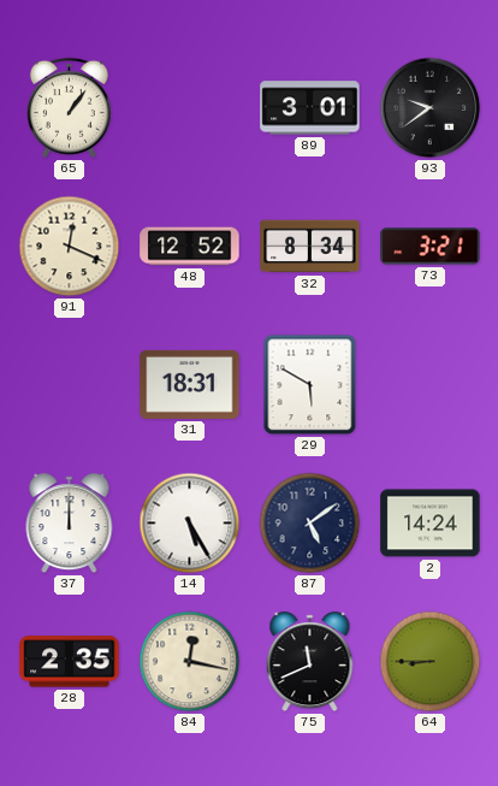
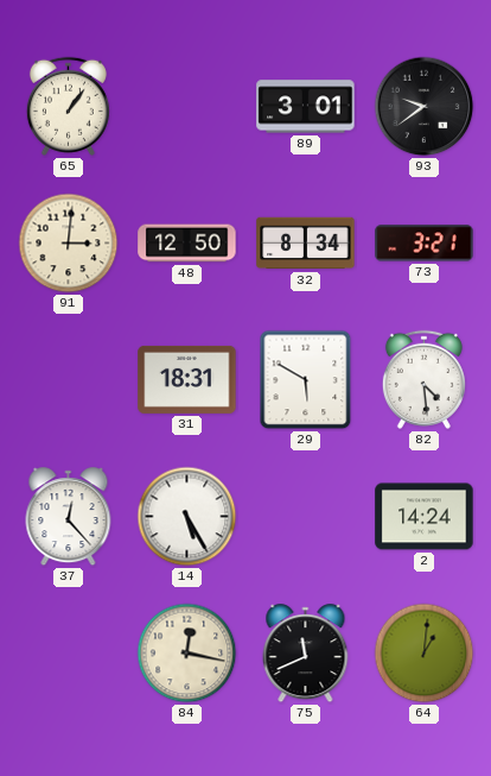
91: 12:19 -> 3:01 (69, 244)
48: 12:52 -> 12:50 (187, 244)
82: none -> 4:29 (423, 379)
37: 12:00 -> 12:23 (69, 517)
87: 5:09 -> none (310, 524)
28: 2:35 -> none (70, 662)
64: 8:45 -> 1:01 (425, 654)
